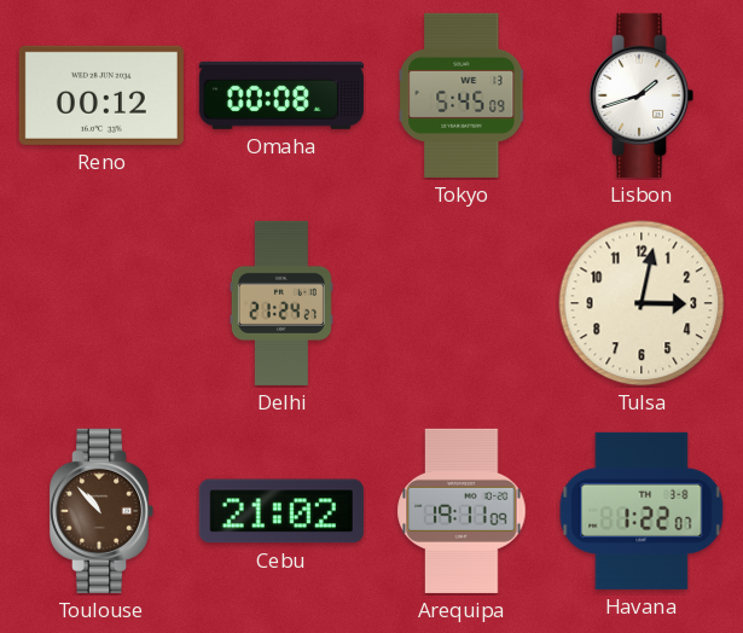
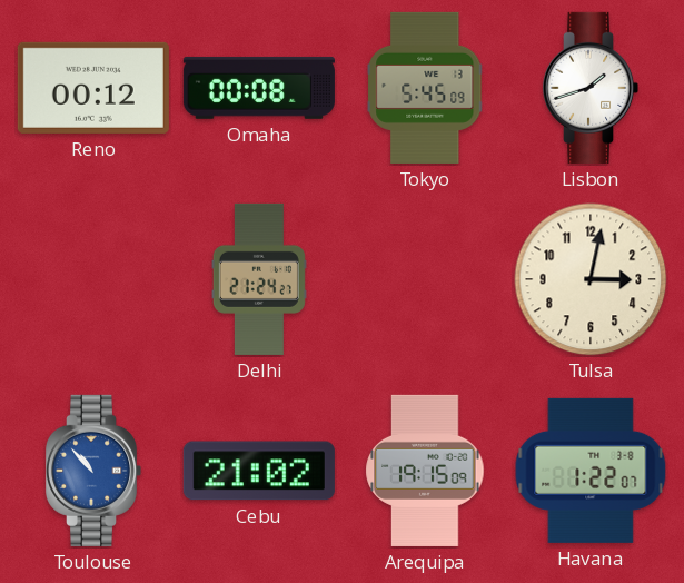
Toulouse dial: brown -> blue (93, 471)
Arequipa: 19:11 -> 19:15 (425, 471)
